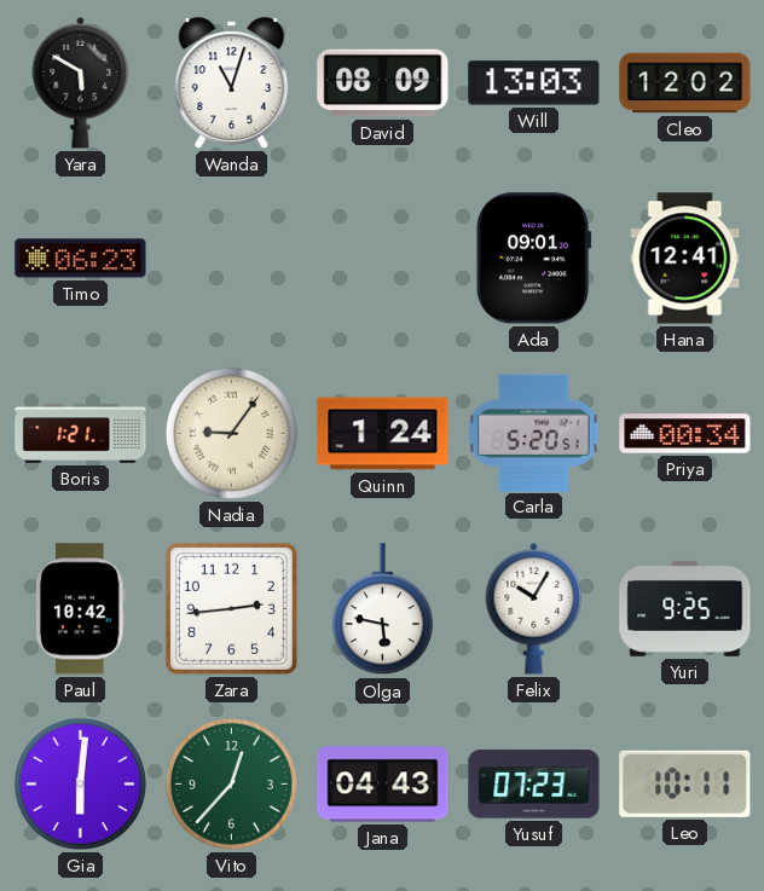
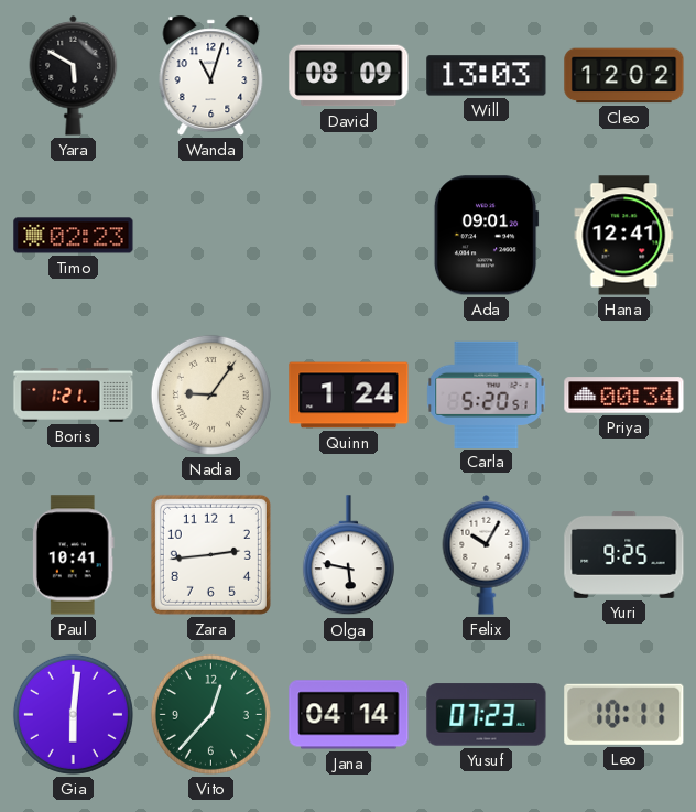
Timo: 06:23 -> 02:23 (74, 236)
Paul: 10:42 -> 10:41 (73, 555)
Jana: 04:43 -> 04:14 (349, 715)
